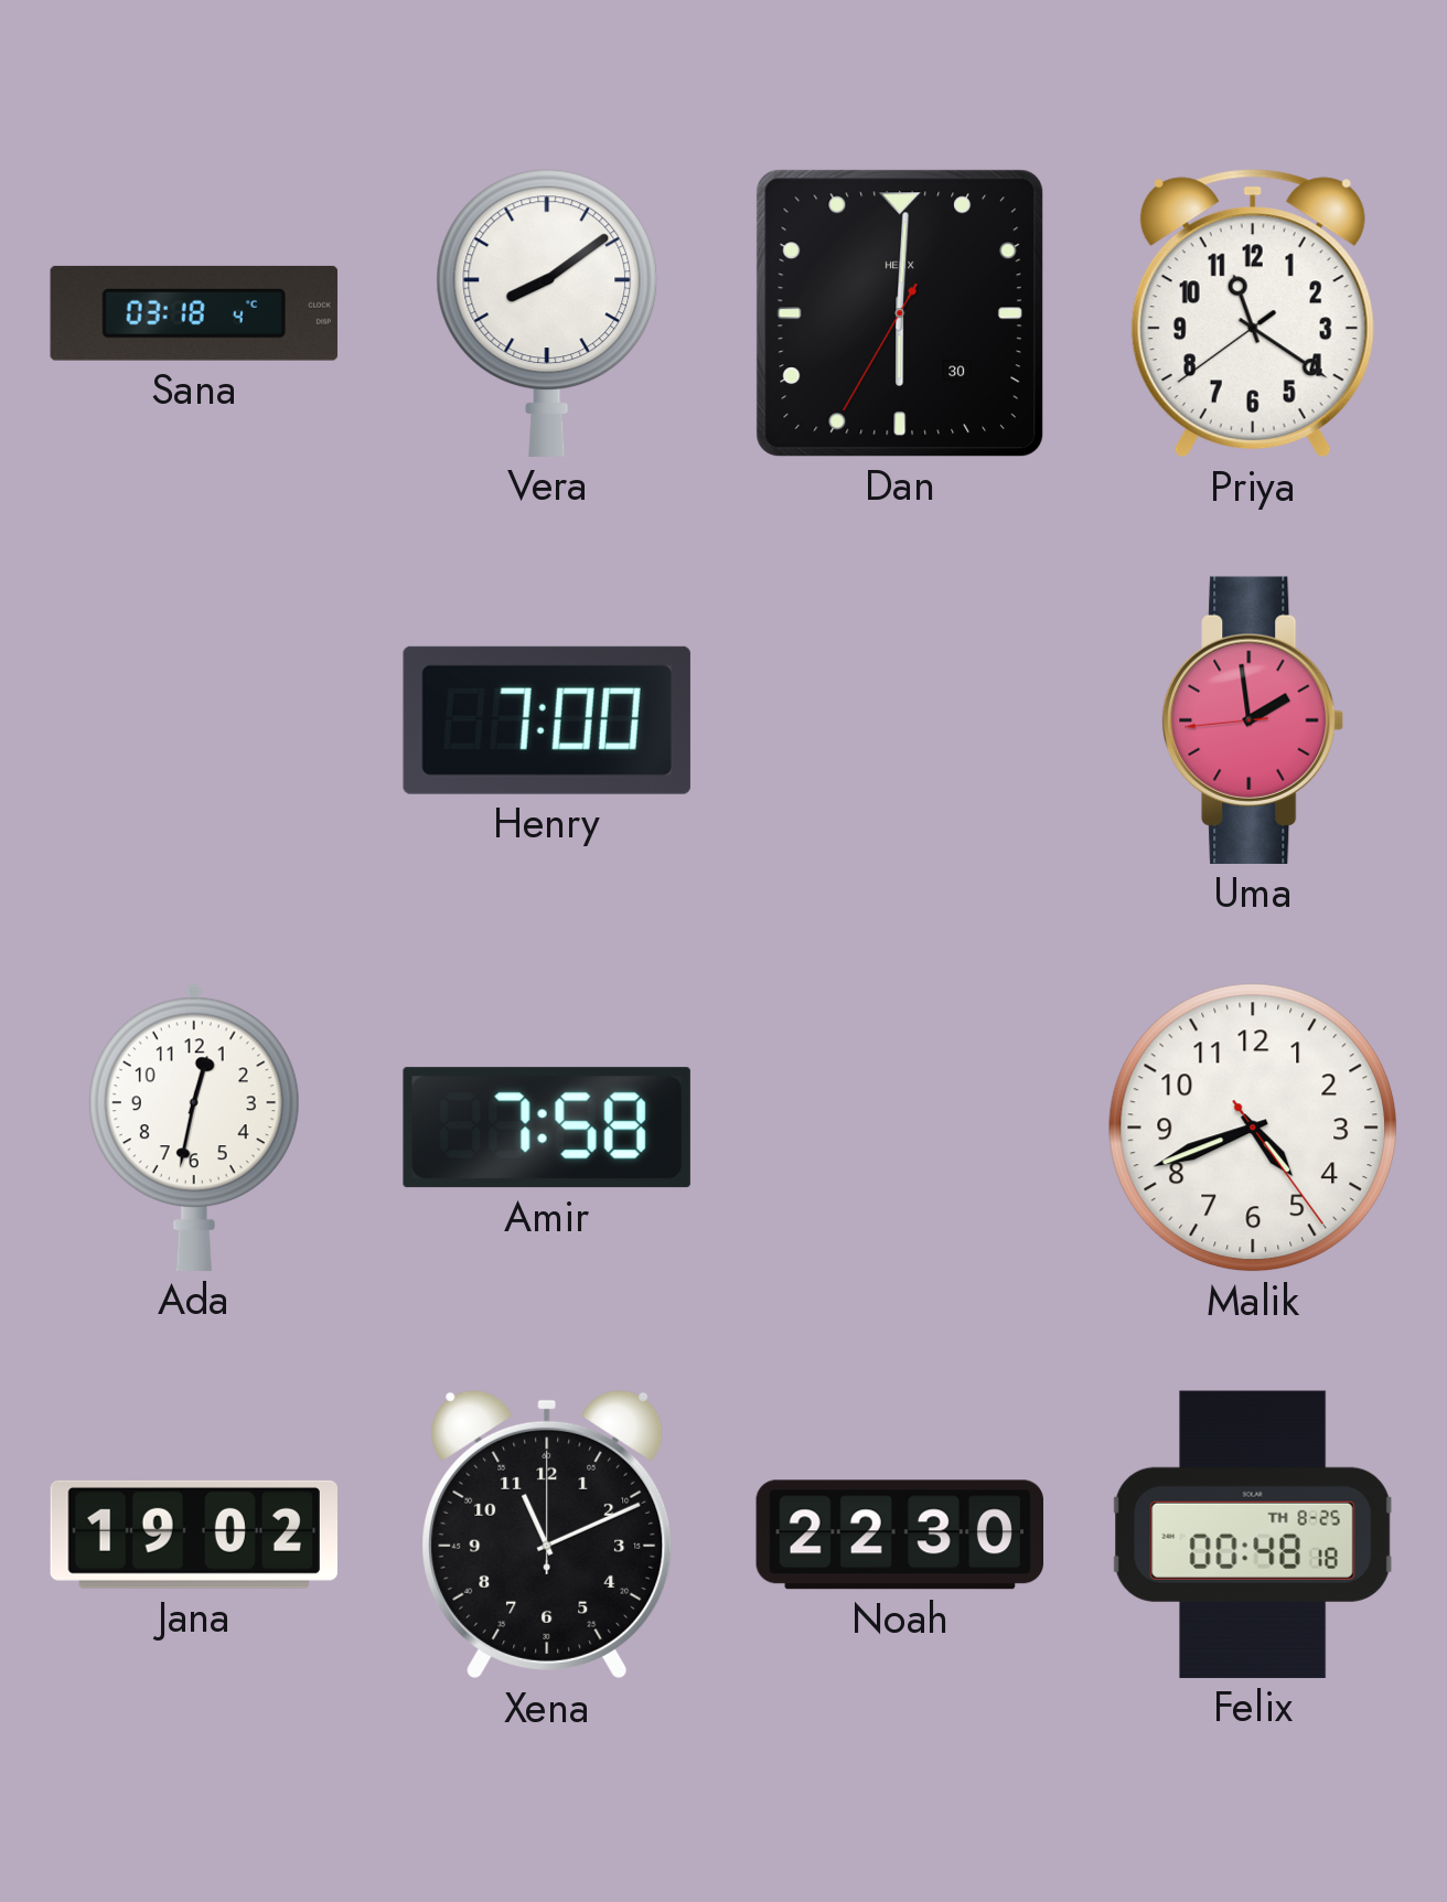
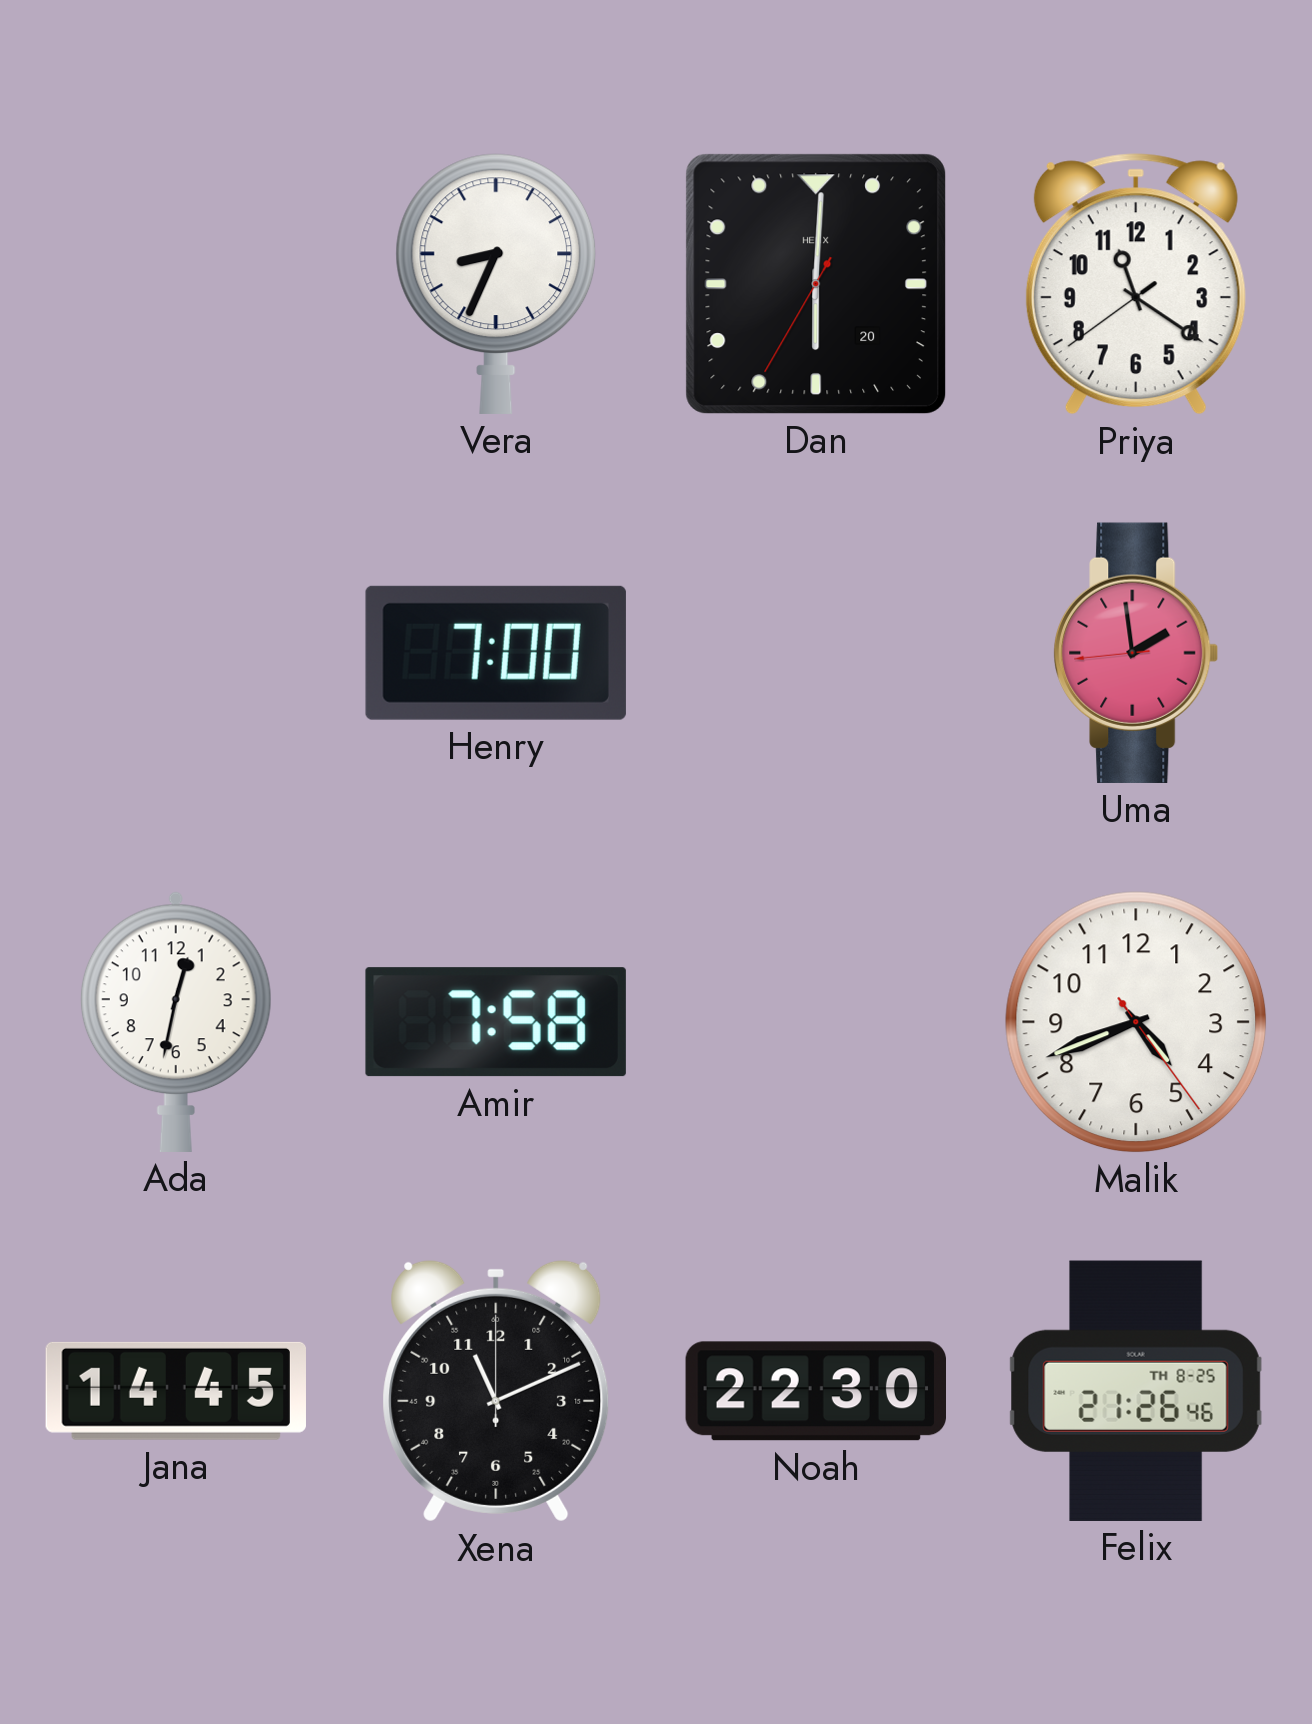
Sana: 03:18 -> none (194, 313)
Vera: 8:09 -> 8:34 (496, 284)
Dan date: 30 -> 20 (816, 284)
Jana: 19:02 -> 14:45 (176, 1391)
Felix: 00:48 -> 21:26 (1136, 1391)
